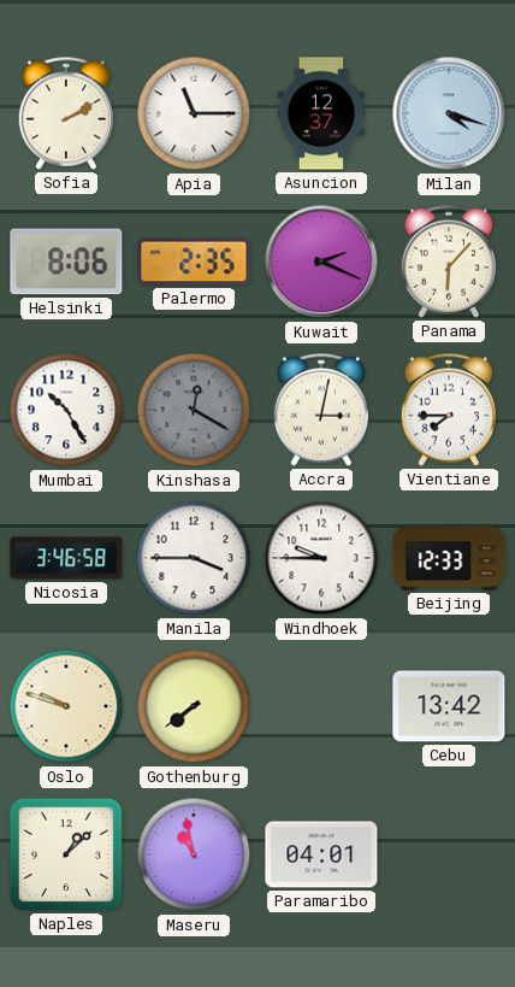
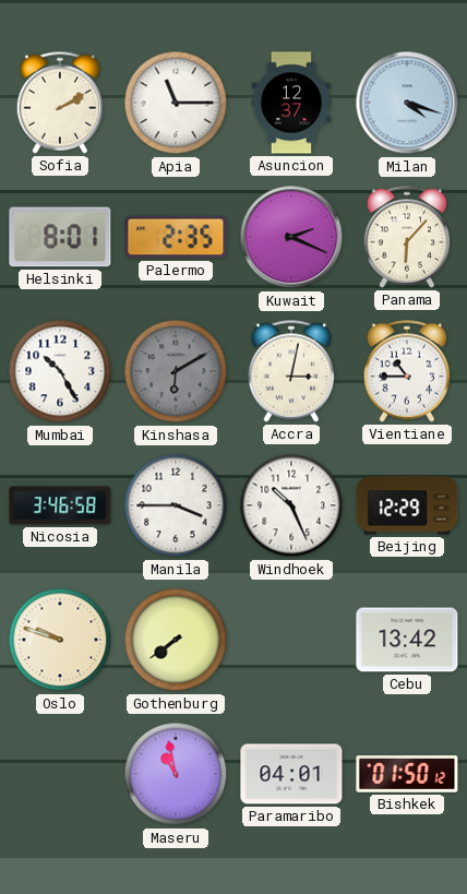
Helsinki: 8:06 -> 8:01 (60, 237)
Kinshasa: 12:20 -> 6:10 (176, 371)
Vientiane: 7:45 -> 10:45 (407, 371)
Windhoek: 9:45 -> 10:26 (291, 505)
Beijing: 12:33 -> 12:29 (407, 505)
Naples: 1:08 -> none (66, 854)
Bishkek: none -> 01:50 (407, 774)
